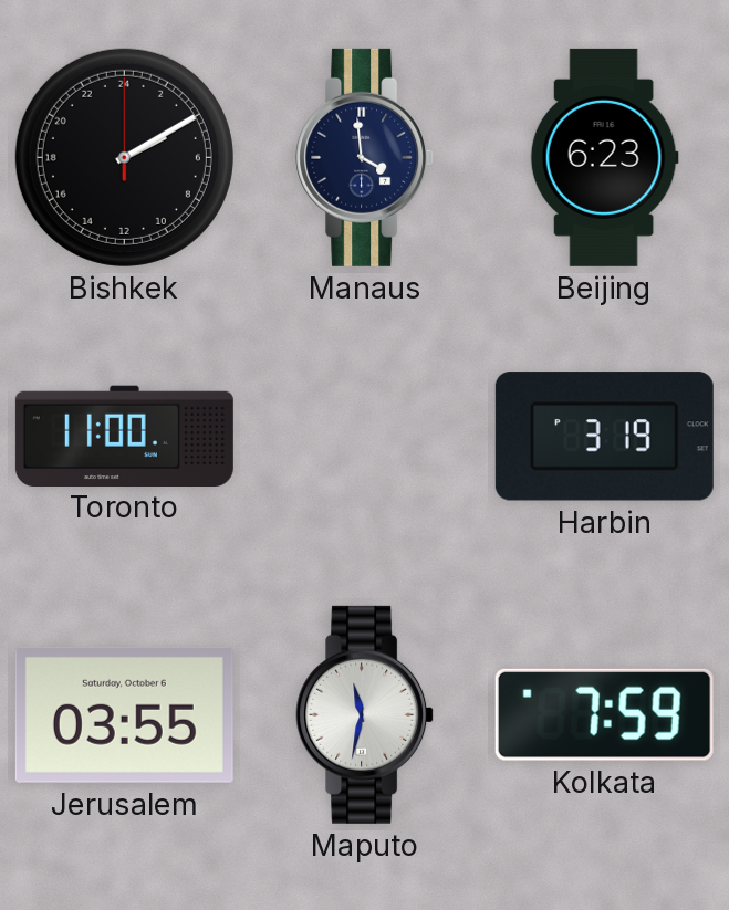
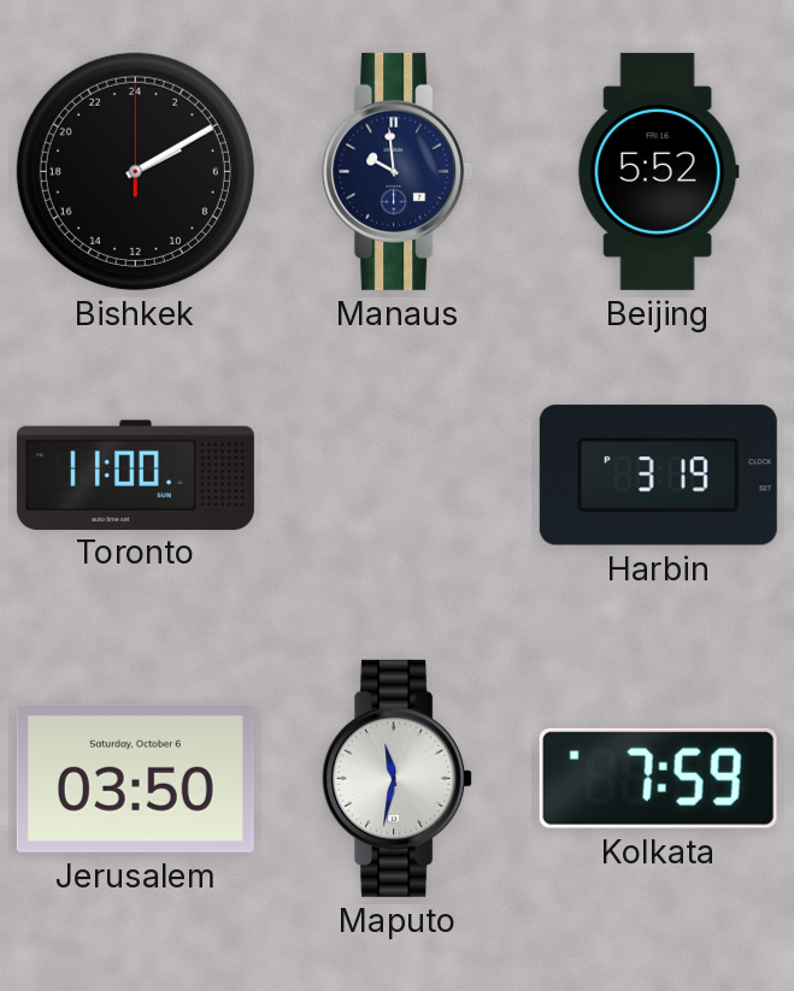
Manaus: 3:59 -> 9:59 (398, 171)
Beijing: 6:23 -> 5:52 (658, 171)
Jerusalem: 03:55 -> 03:50 (135, 778)
